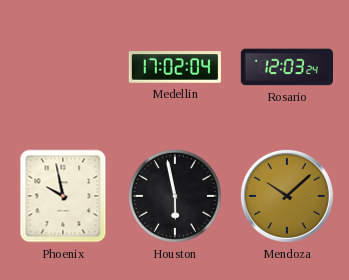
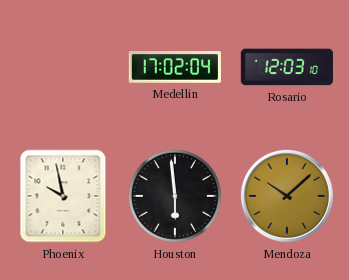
Rosario: 12:03:24 -> 12:03:10 (286, 67)
Houston: 5:58 -> 5:59 (175, 196)
